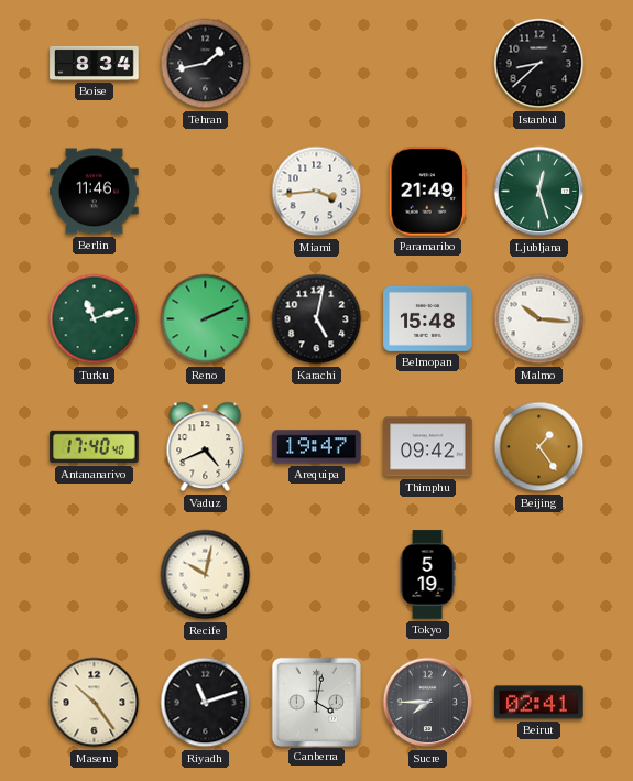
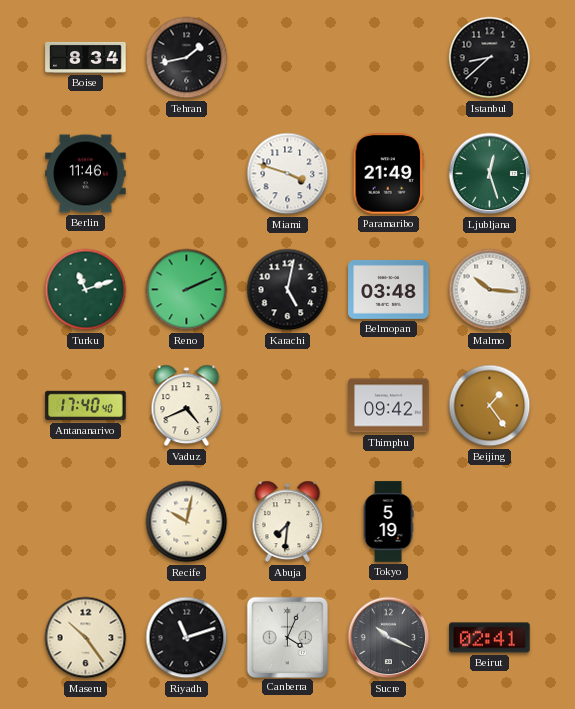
Miami: 3:44 -> 3:48 (288, 174)
Belmopan: 15:48 -> 03:48 (389, 290)
Arequipa: 19:47 -> none (317, 447)
Abuja: none -> 7:31 (288, 522)
Canberra: 4:02 -> 4:04 (287, 637)
Sucre: 7:45 -> 10:19 (389, 638)
